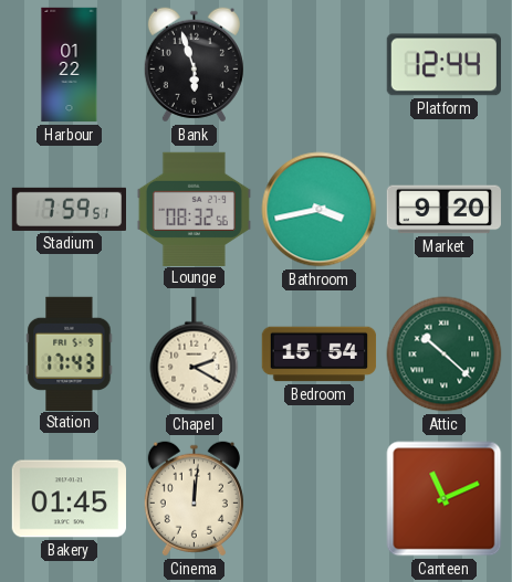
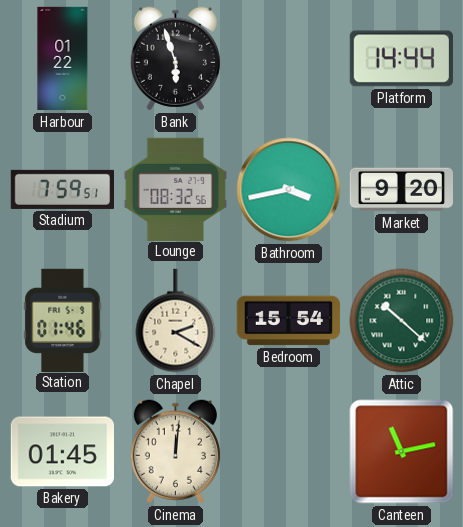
Platform: 12:44 -> 14:44 (401, 59)
Station: 17:43 -> 01:46 (63, 320)
Canteen: 11:11 -> 11:13 (402, 452)
